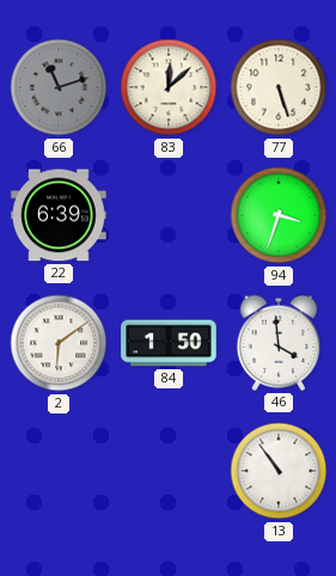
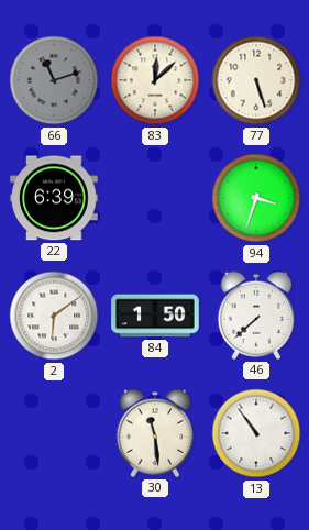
46: 3:59 -> 7:38 (256, 316)
30: none -> 11:29 (155, 433)
